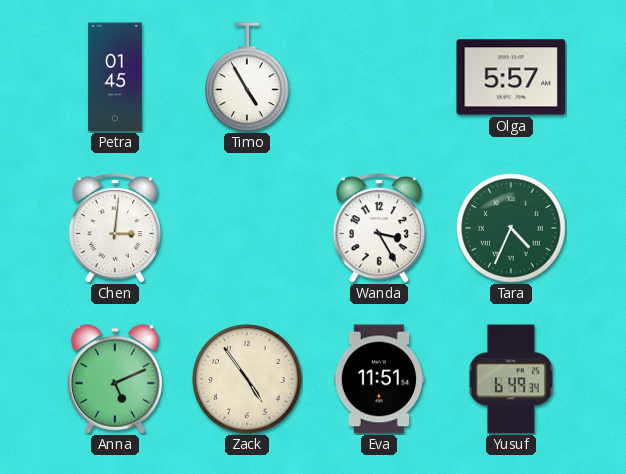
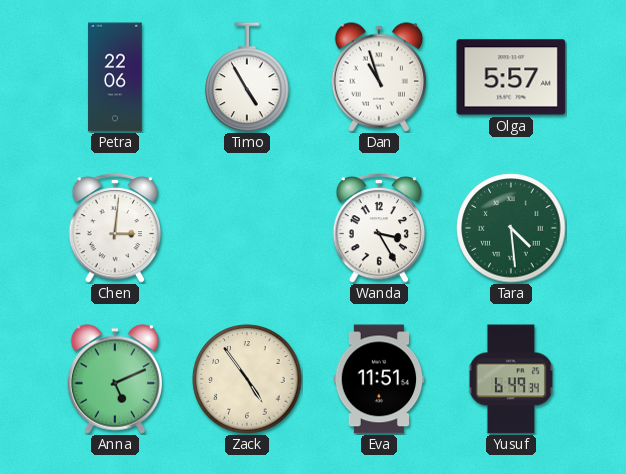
Petra: 01:45 -> 22:06 (115, 77)
Dan: none -> 10:57 (378, 77)
Tara: 4:34 -> 4:29 (511, 228)
